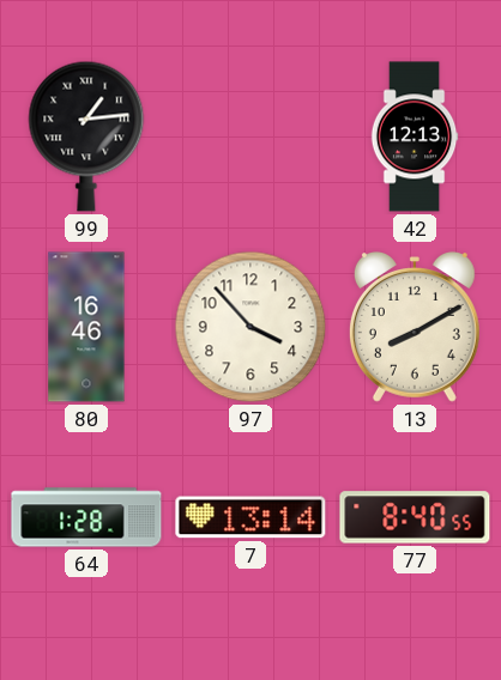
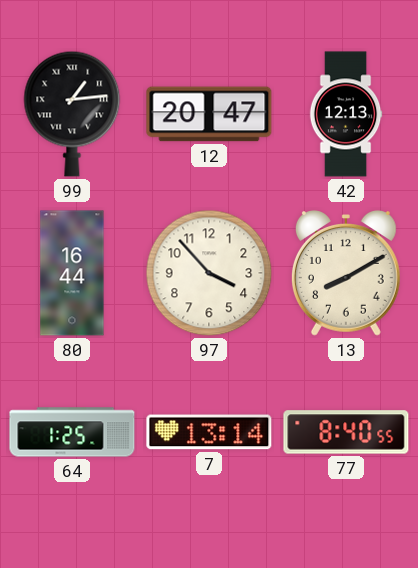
12: none -> 20:47 (209, 114)
80: 16:46 -> 16:44 (72, 273)
64: 1:28 -> 1:25 (72, 432)
